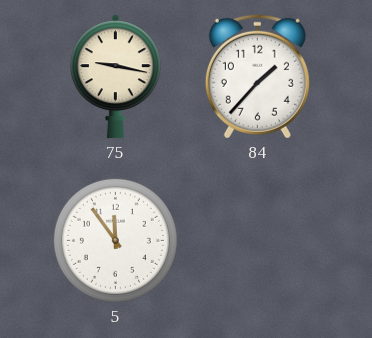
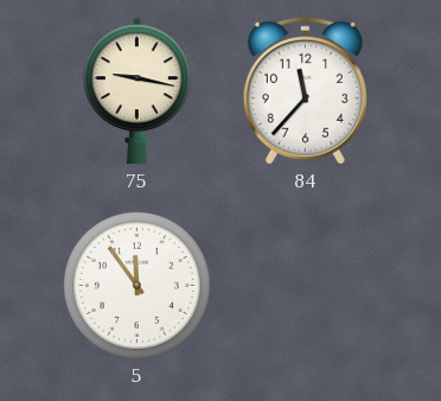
84: 1:37 -> 11:37 (305, 90)
